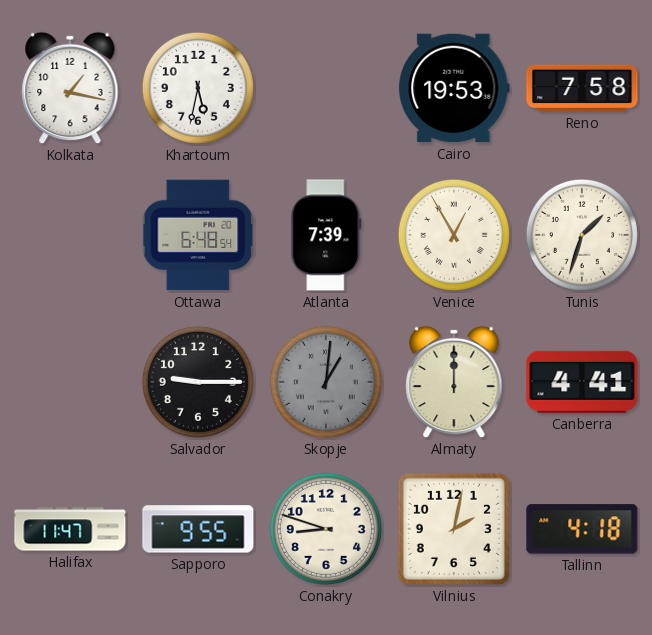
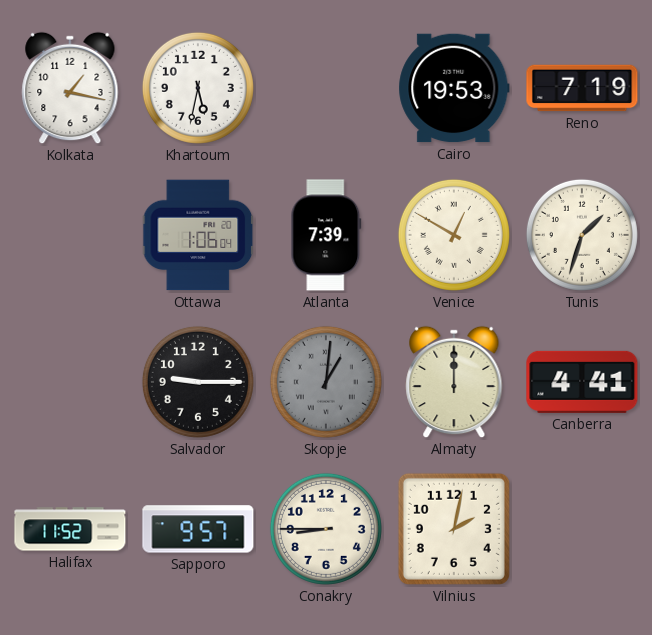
Reno: 7:58 -> 7:19 (582, 88)
Ottawa: 6:48 -> 1:06 (198, 235)
Venice: 12:55 -> 12:50 (454, 235)
Halifax: 11:47 -> 11:52 (70, 529)
Sapporo: 9:55 -> 9:57 (198, 529)
Conakry: 8:48 -> 8:45 (326, 529)
Tallinn: 4:18 -> none (582, 529)
